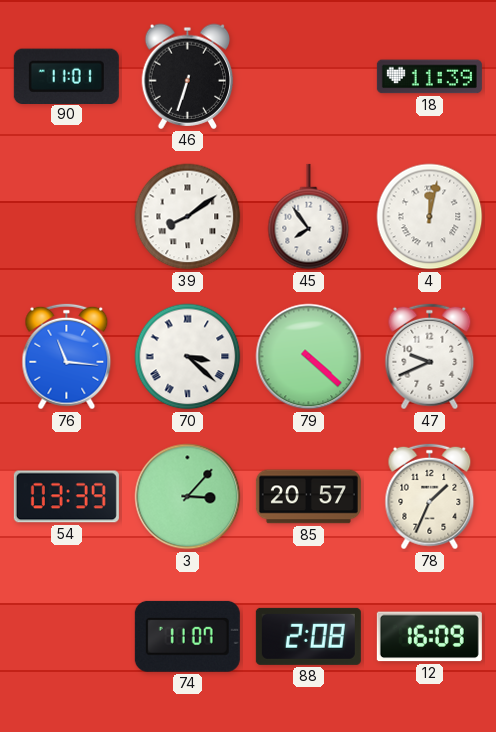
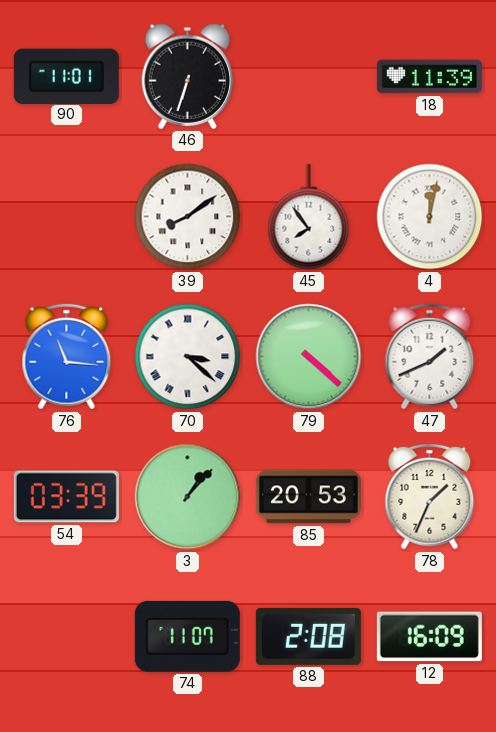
47: 9:41 -> 1:41 (430, 357)
3: 3:07 -> 1:07 (188, 497)
85: 20:57 -> 20:53 (308, 497)
